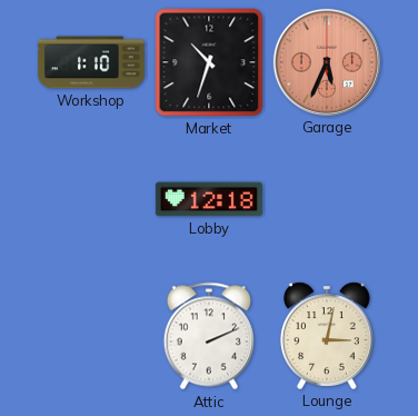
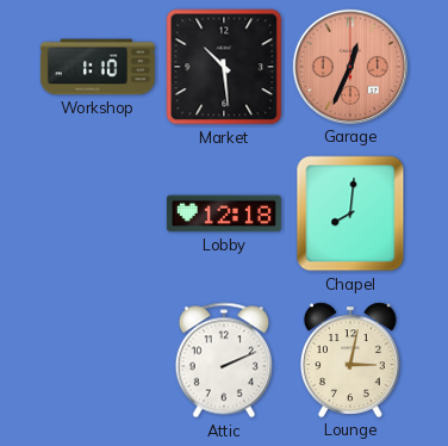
Market: 10:33 -> 10:29 (224, 67)
Garage: 5:34 -> 12:34 (350, 67)
Chapel: none -> 8:01 (350, 213)
